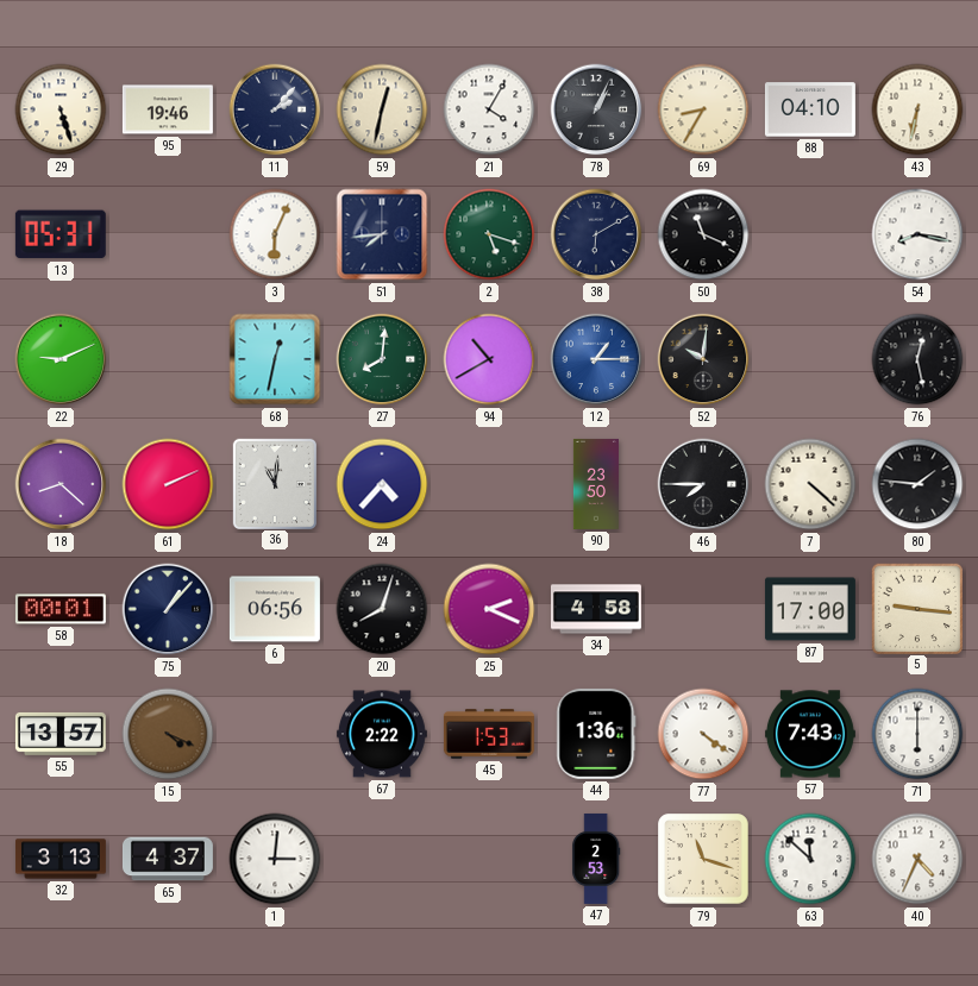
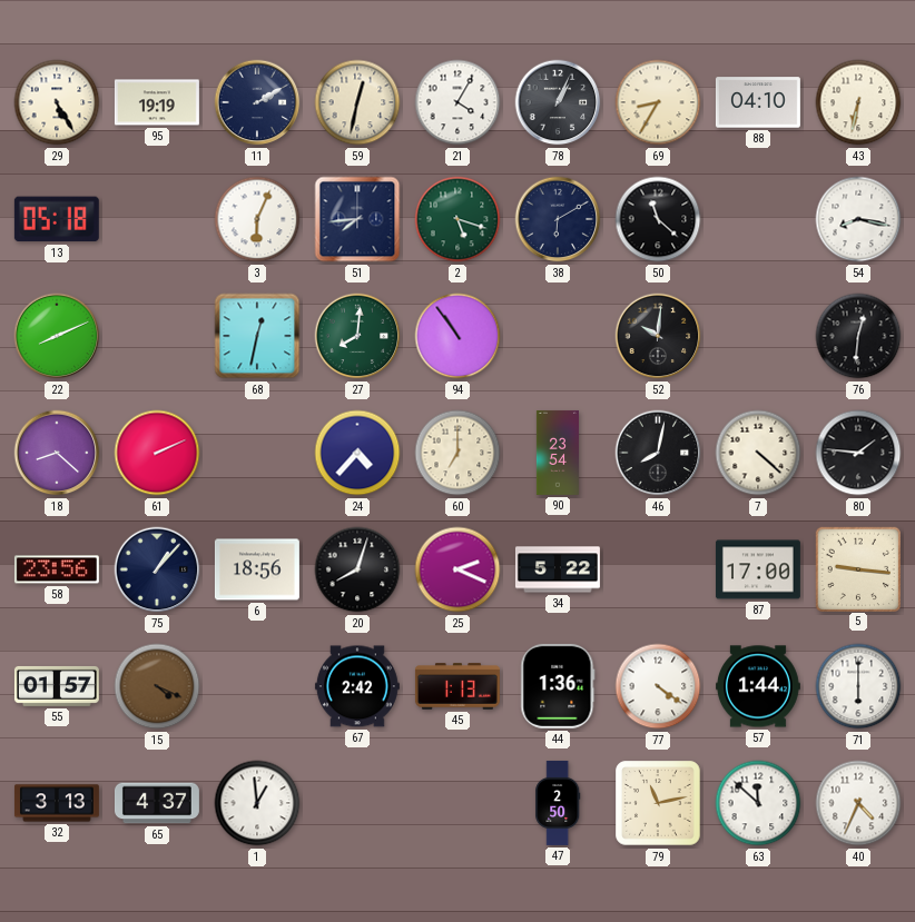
29: 5:27 -> 5:25 (57, 102)
95: 19:46 -> 19:19 (157, 102)
11: 2:07 -> 2:10 (257, 102)
13: 05:31 -> 05:18 (57, 219)
50: 11:19 -> 11:22 (658, 219)
22: 9:11 -> 8:11 (57, 336)
94: 10:40 -> 10:54 (457, 336)
12: 1:15 -> none (596, 359)
76: 12:28 -> 12:31 (858, 336)
36: 11:01 -> none (274, 483)
60: none -> 7:00 (457, 453)
90: 23:50 -> 23:54 (558, 453)
46: 7:45 -> 8:02 (658, 453)
58: 00:01 -> 23:56 (57, 569)
6: 06:56 -> 18:56 (257, 569)
34: 4:58 -> 5:22 (558, 569)
55: 13:57 -> 01:57 (57, 686)
67: 2:22 -> 2:42 (357, 686)
45: 1:53 -> 1:13 (457, 686)
57: 7:43 -> 1:44 (758, 686)
1: 3:01 -> 12:59 (257, 803)
47: 2:53 -> 2:50 (558, 803)
79: 11:18 -> 11:13 (658, 803)
